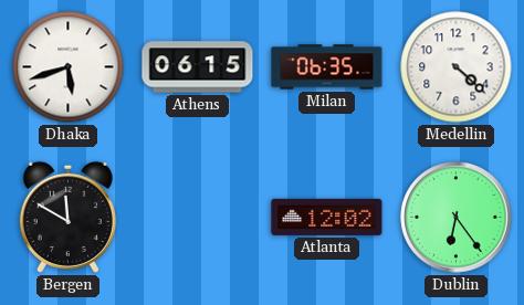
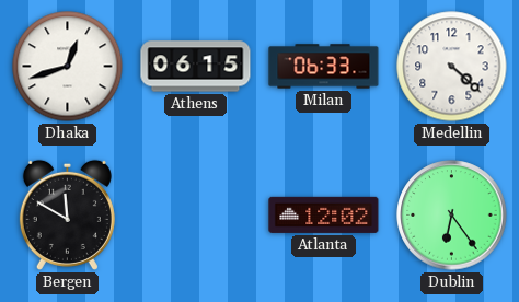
Dhaka: 5:42 -> 12:42 (68, 67)
Milan: 06:35 -> 06:33 (324, 67)
